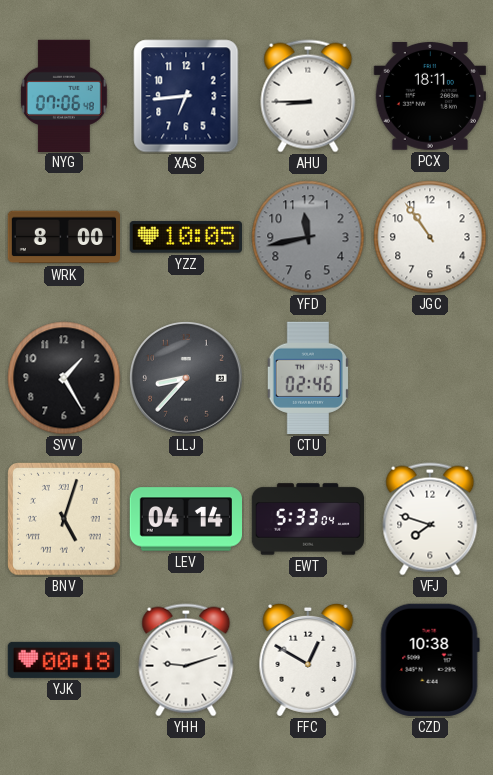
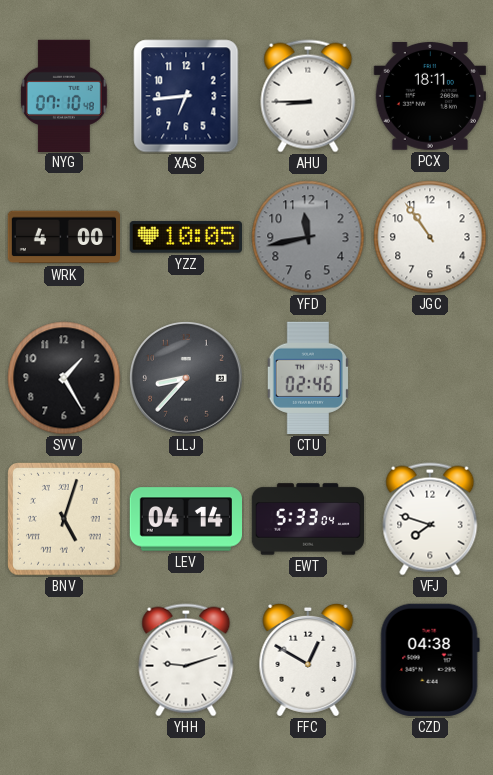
NYG: 07:06 -> 07:10 (64, 95)
WRK: 8:00 -> 4:00 (63, 237)
YJK: 00:18 -> none (63, 660)
CZD: 10:38 -> 04:38 (430, 660)
